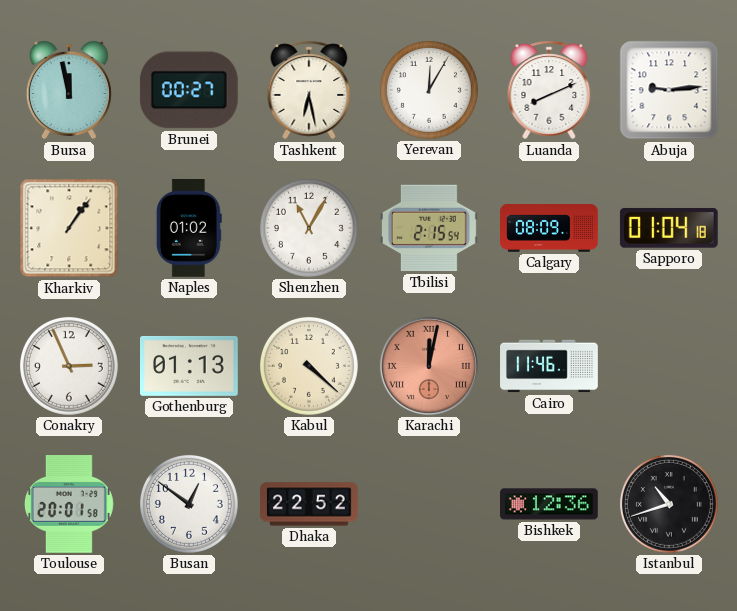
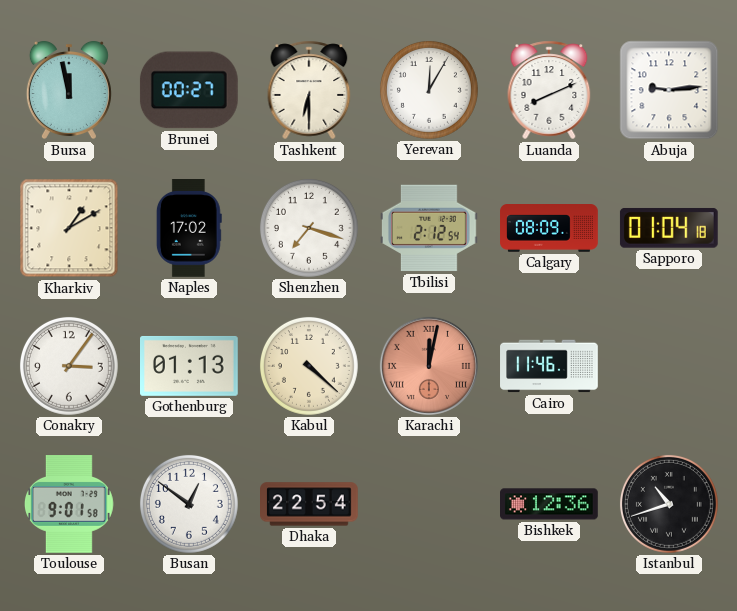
Tashkent: 6:28 -> 6:30 (309, 90)
Kharkiv: 1:06 -> 1:10 (69, 228)
Naples: 01:02 -> 17:02 (189, 229)
Shenzhen: 11:05 -> 7:18 (309, 228)
Tbilisi: 2:15 -> 2:12 (430, 228)
Conakry: 2:56 -> 3:06 (69, 366)
Toulouse: 20:01 -> 9:01 (70, 505)
Dhaka: 22:52 -> 22:54 (310, 504)
